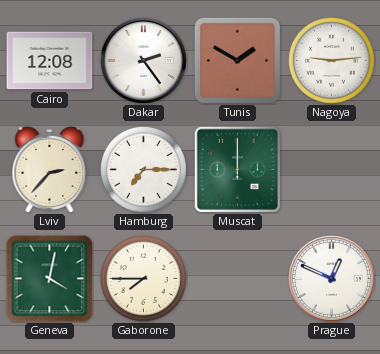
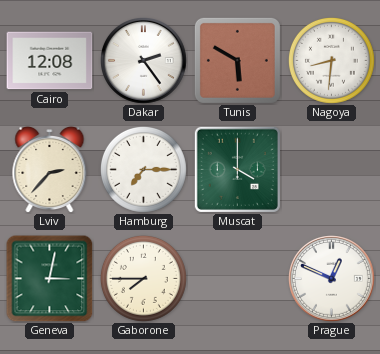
Tunis: 1:50 -> 5:50 (237, 60)
Nagoya: 9:14 -> 8:31 (331, 60)
Muscat: 12:00 -> 4:00 (237, 169)
Geneva: 4:02 -> 3:02 (50, 279)
